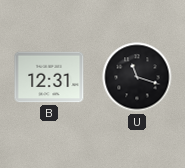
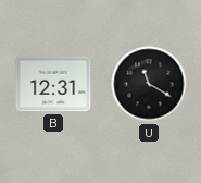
U: 11:18 -> 11:20 (149, 84)
